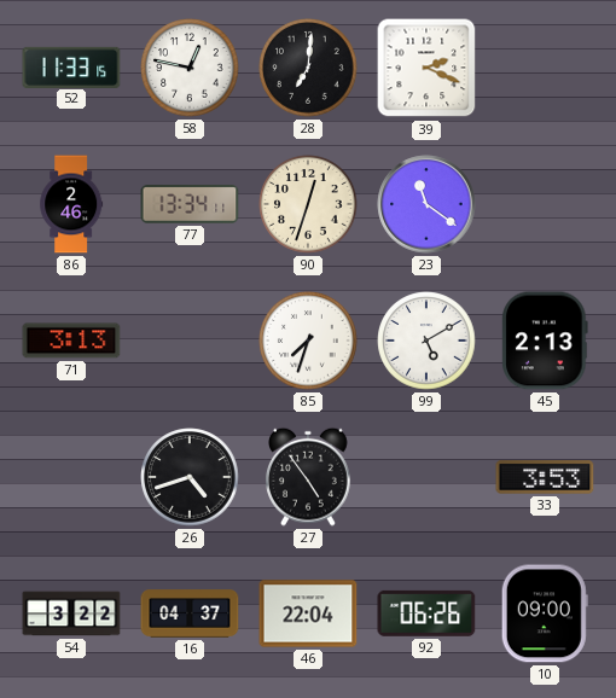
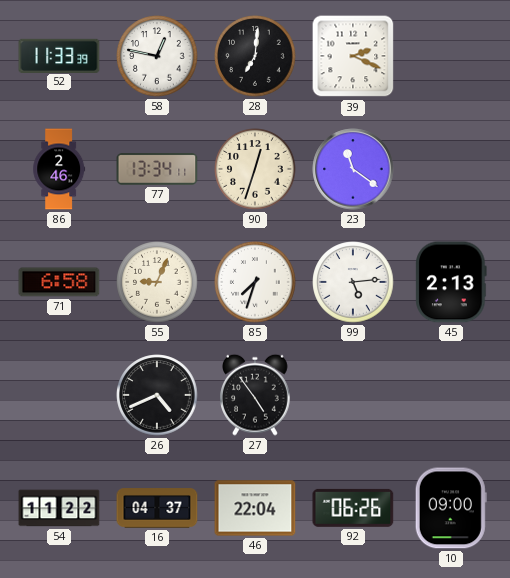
52: 11:33:15 -> 11:33:39 (59, 55)
71: 3:13 -> 6:58 (59, 282)
55: none -> 9:04 (157, 282)
99: 5:10 -> 5:14 (353, 282)
26: 4:42 -> 4:41 (157, 395)
33: 3:53 -> none (545, 477)
54: 3:22 -> 11:22 (59, 508)
